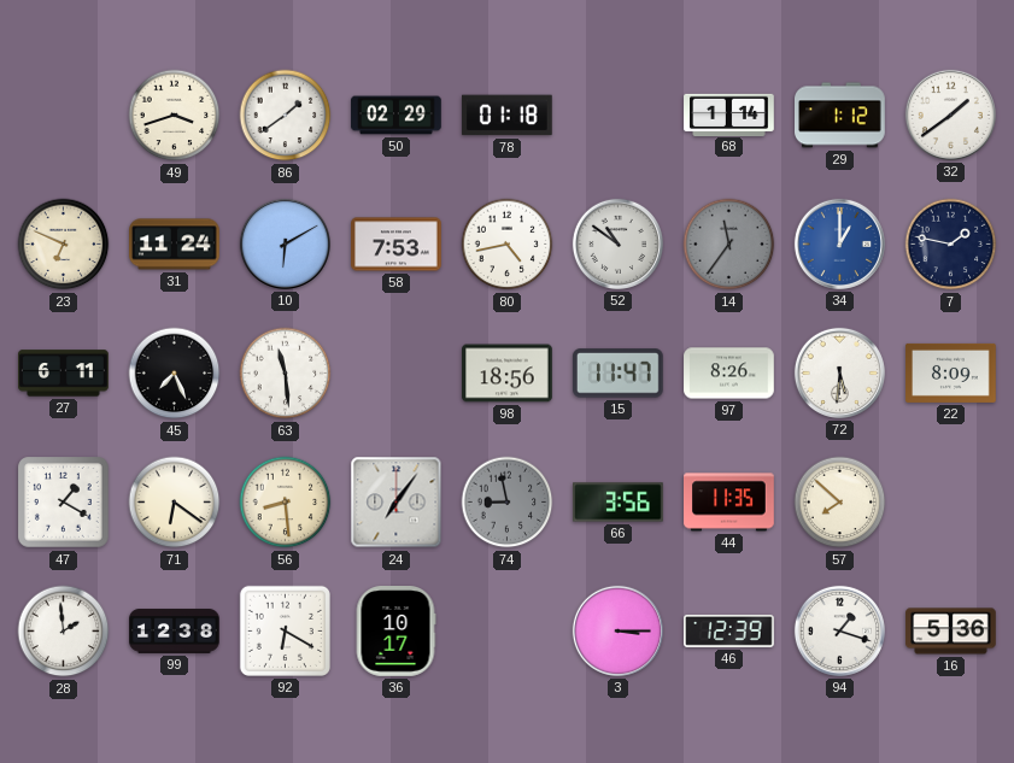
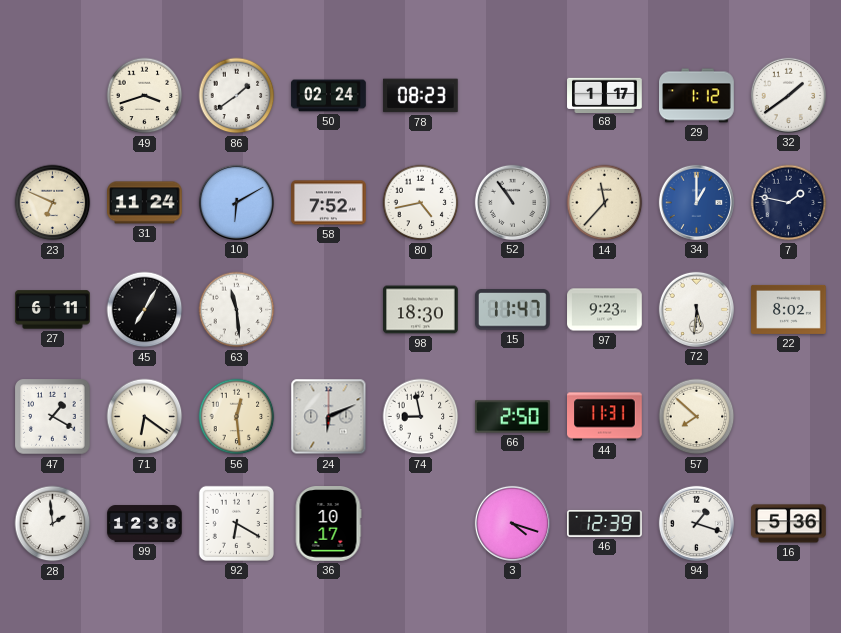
50: 02:29 -> 02:24 (329, 96)
78: 01:18 -> 08:23 (420, 96)
68: 1:14 -> 1:17 (605, 95)
58: 7:53 -> 7:52 (329, 203)
52: 10:51 -> 10:54 (512, 202)
14: 11:36 -> 11:37 (605, 203)
14 dial: grey -> cream (605, 203)
45: 7:26 -> 7:05 (145, 310)
98: 18:56 -> 18:30 (421, 310)
97: 8:26 -> 9:23 (605, 310)
22: 8:09 -> 8:02 (789, 309)
56: 8:29 -> 12:29 (237, 417)
24: 7:06 -> 6:11 (329, 417)
74 dial: grey -> white (421, 417)
66: 3:56 -> 2:50 (513, 417)
44: 11:35 -> 11:31 (605, 417)
3: 3:15 -> 4:18 (512, 523)
